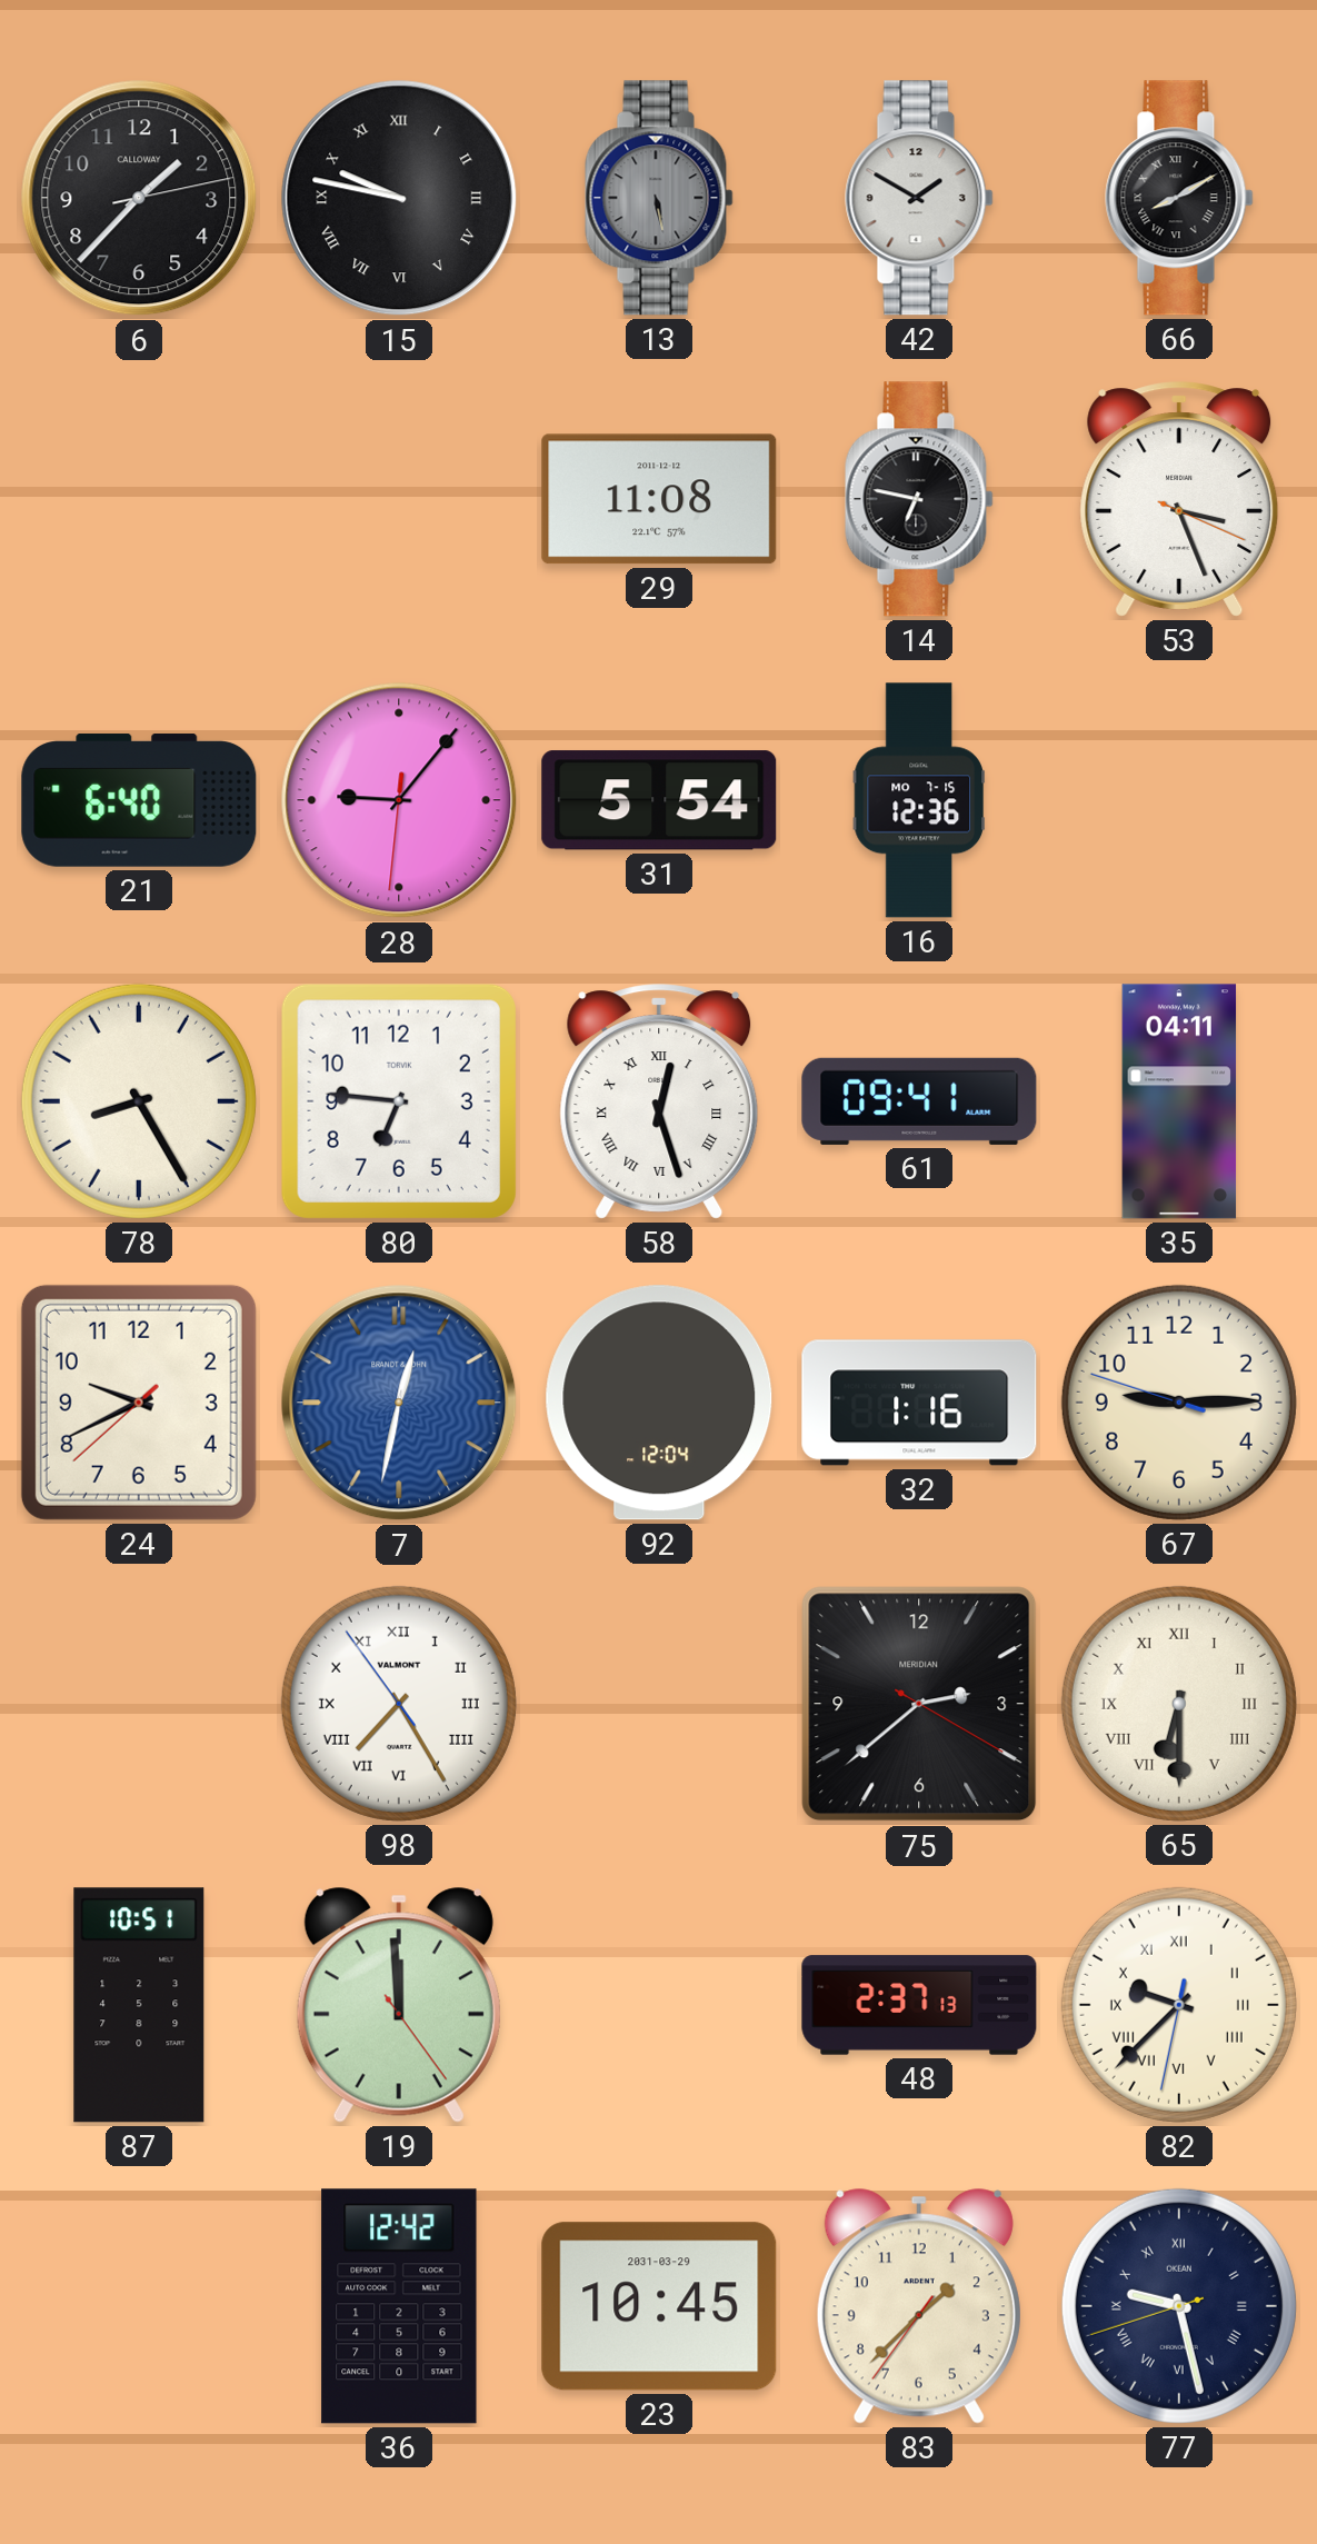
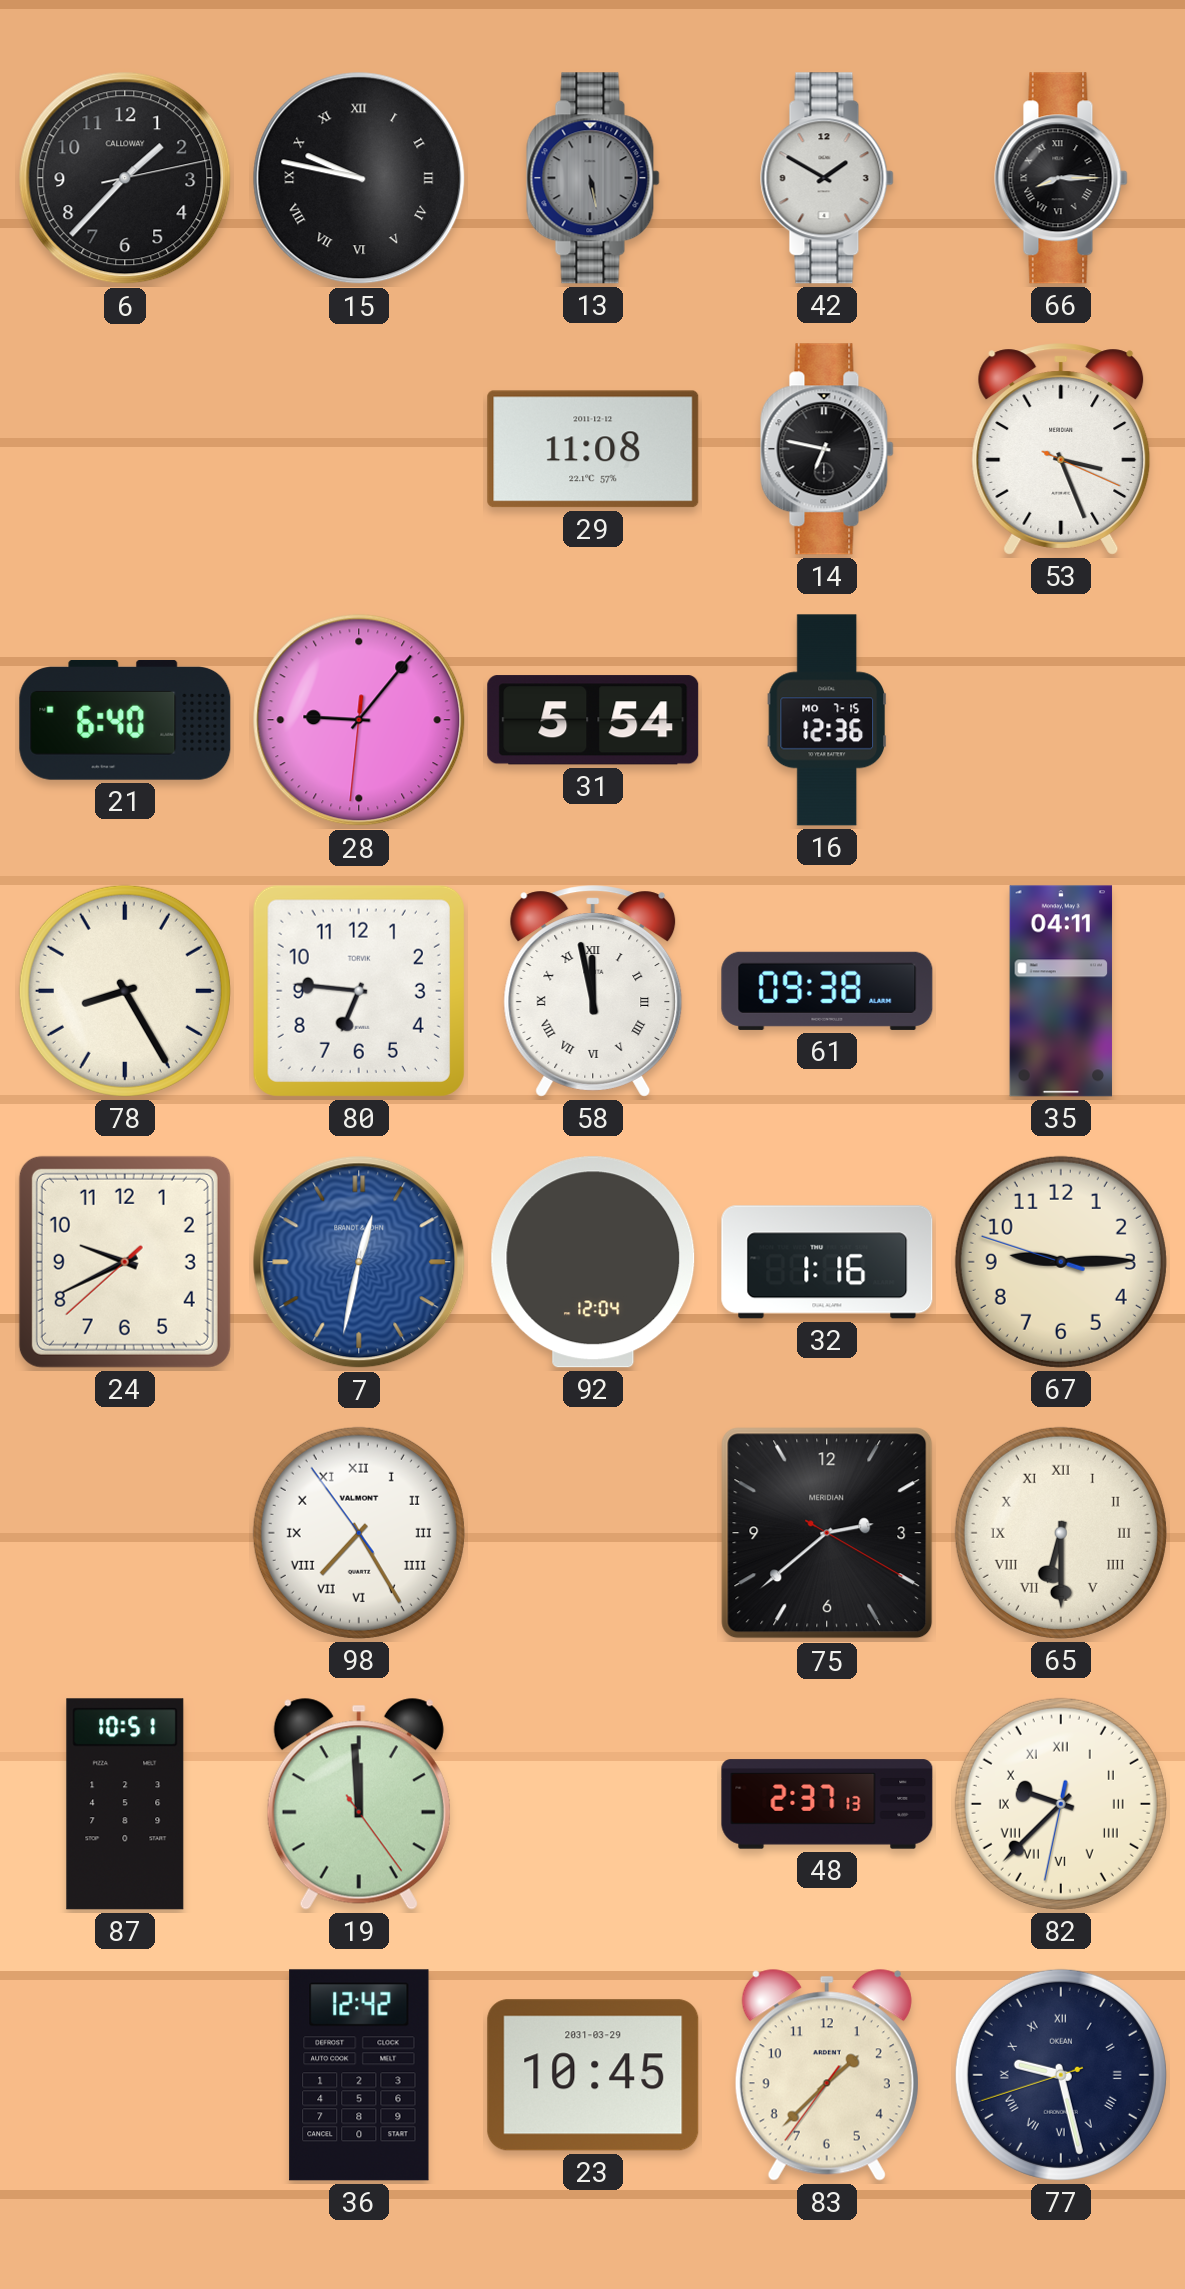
66: 8:10 -> 8:15 (1061, 178)
58: 12:27 -> 11:58 (593, 991)
61: 09:41 -> 09:38 (827, 991)
